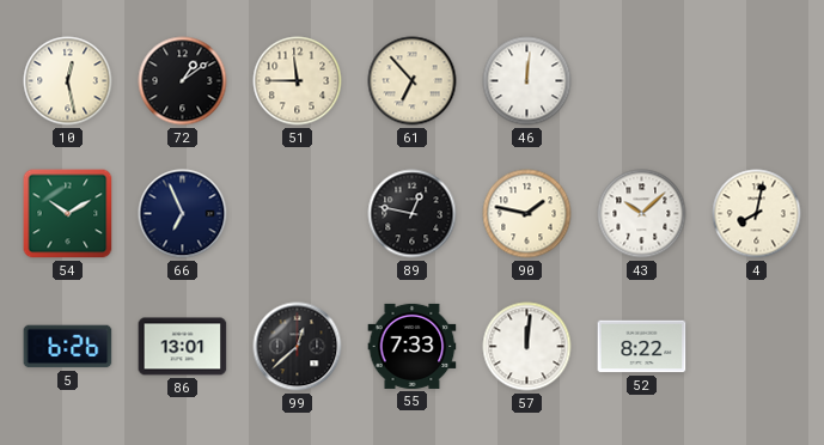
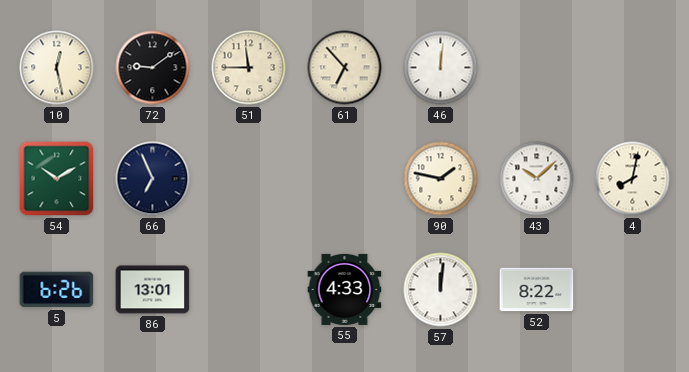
72: 1:09 -> 9:09 (153, 68)
89: 12:47 -> none (413, 214)
99: 12:38 -> none (298, 347)
55: 7:33 -> 4:33 (345, 289)
